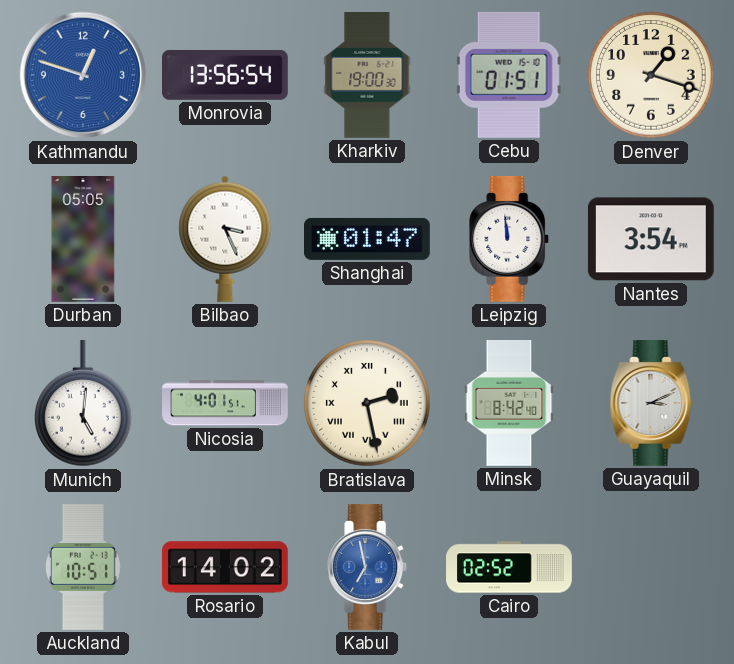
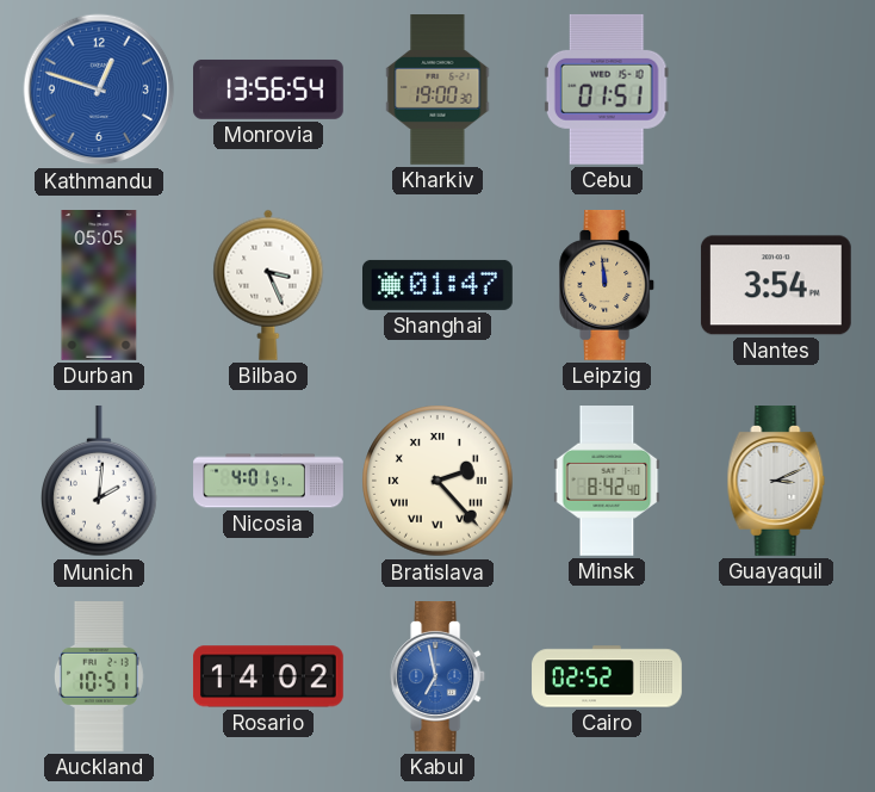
Denver: 1:18 -> none (651, 75)
Leipzig dial: white -> champagne (608, 286)
Munich: 5:01 -> 2:01 (100, 481)
Bratislava: 2:28 -> 2:23 (437, 481)
